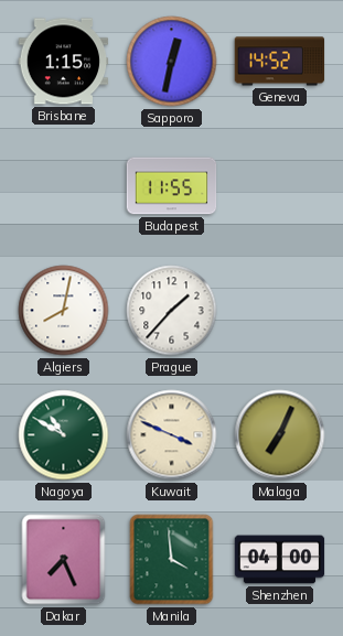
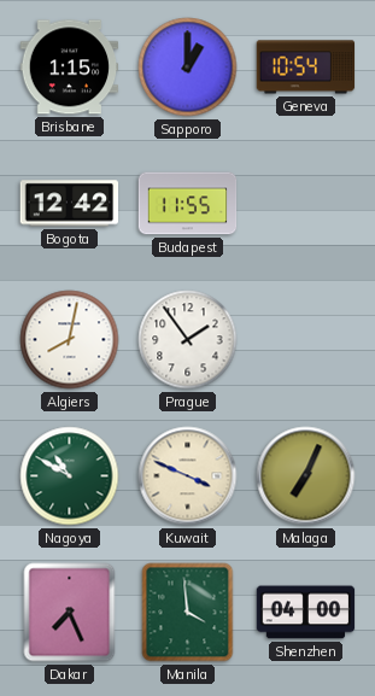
Sapporo: 12:32 -> 1:00 (188, 68)
Geneva: 14:52 -> 10:54 (306, 68)
Bogota: none -> 12:42 (70, 204)
Prague: 1:37 -> 1:54 (188, 340)
